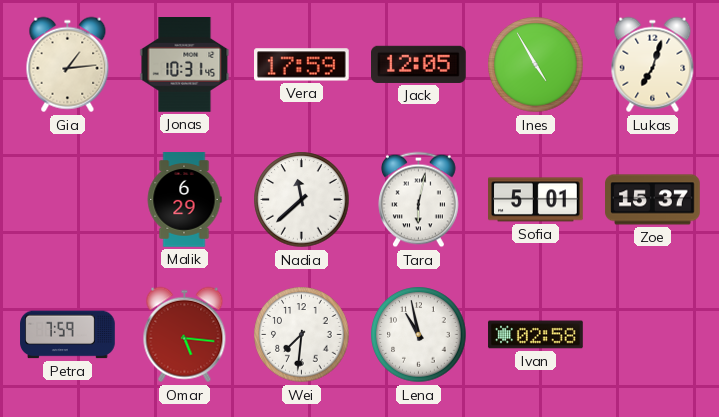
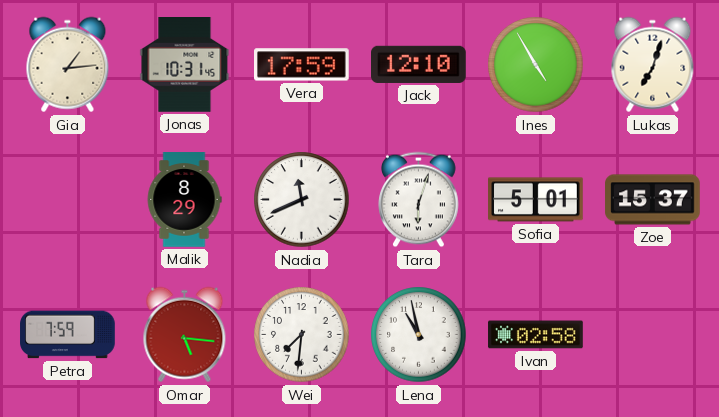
Jack: 12:05 -> 12:10 (419, 64)
Malik: 6:29 -> 8:29 (184, 200)
Nadia: 11:38 -> 11:41 (302, 200)
Tara: 6:02 -> 6:03 (419, 200)
